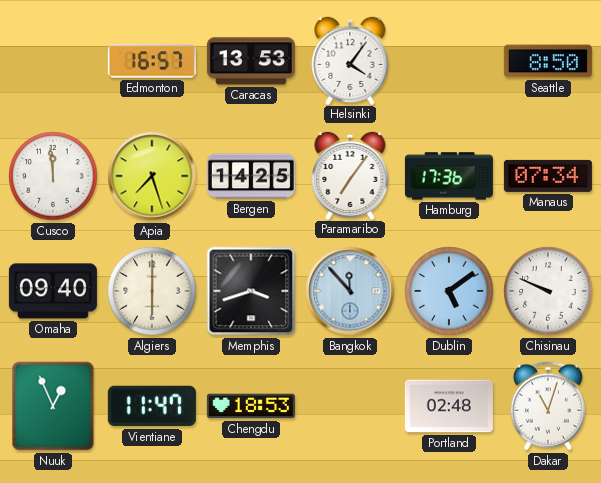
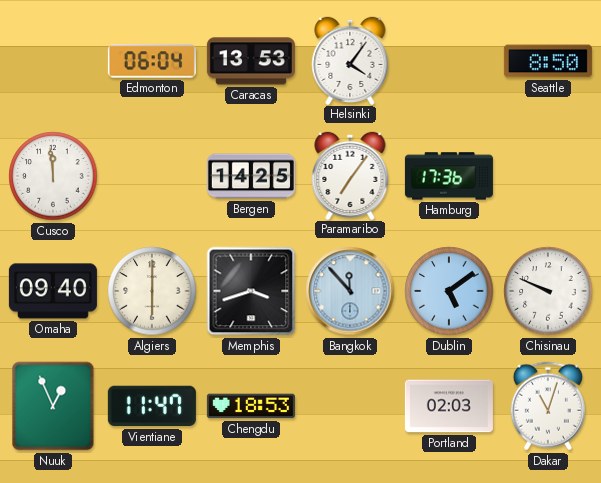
Edmonton: 16:57 -> 06:04 (152, 61)
Apia: 7:27 -> none (152, 176)
Manaus: 07:34 -> none (548, 176)
Portland: 02:48 -> 02:03 (449, 406)
